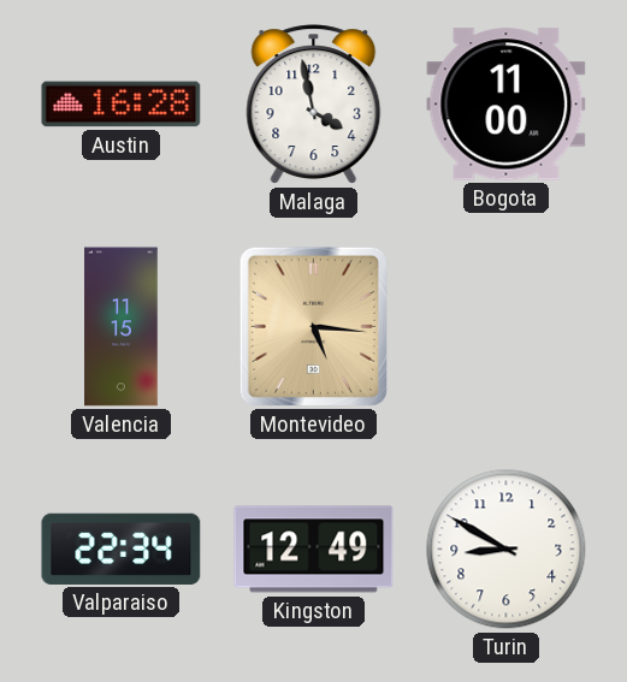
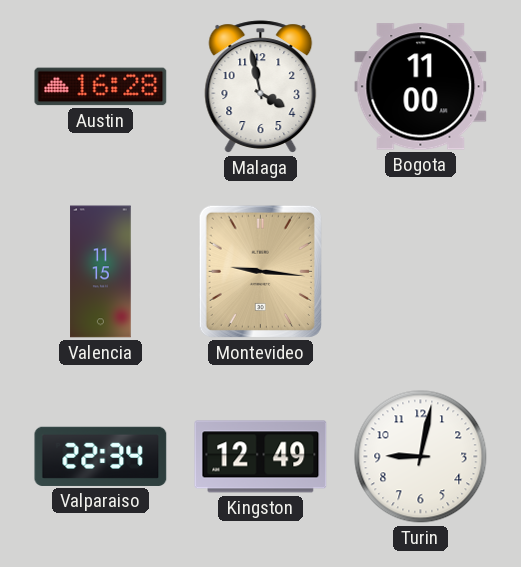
Montevideo: 5:16 -> 9:16 (260, 271)
Turin: 8:50 -> 9:02 (421, 457)
